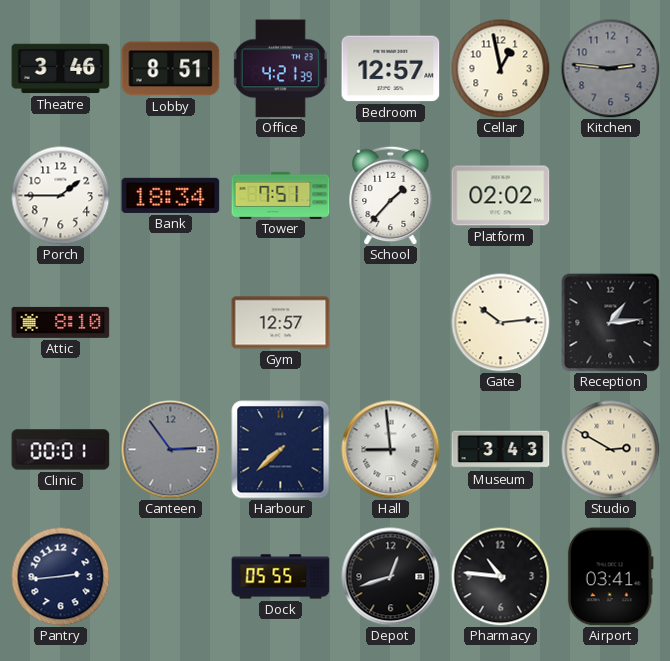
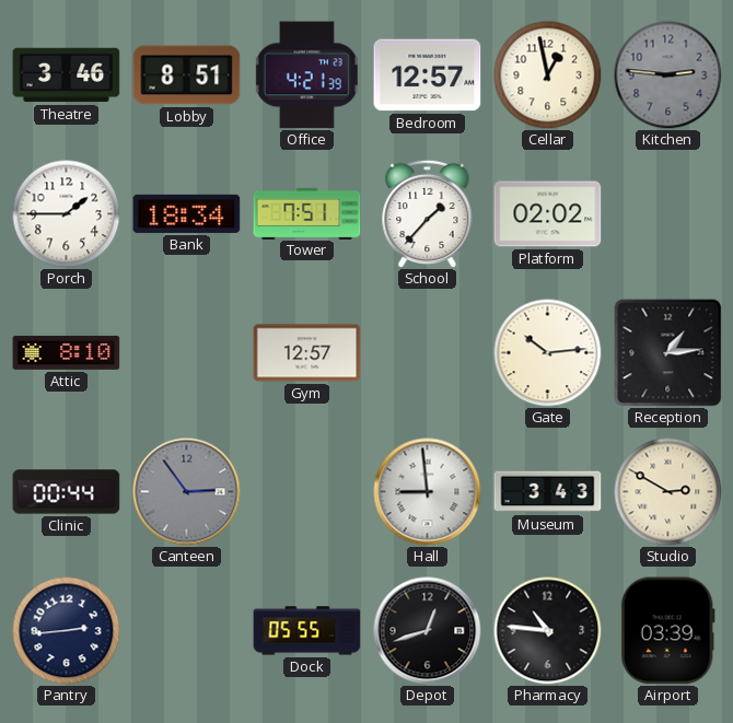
Clinic: 00:01 -> 00:44 (67, 492)
Harbour: 7:38 -> none (281, 450)
Airport: 03:41 -> 03:39 (667, 631)
